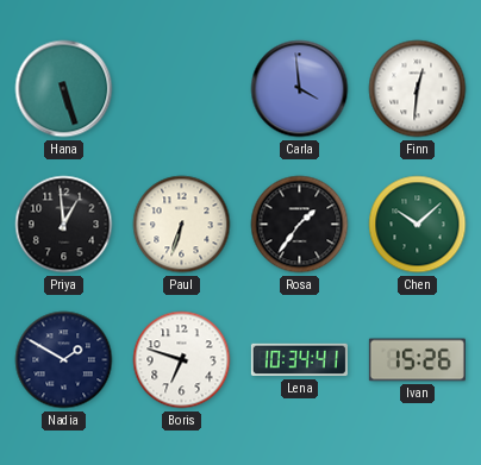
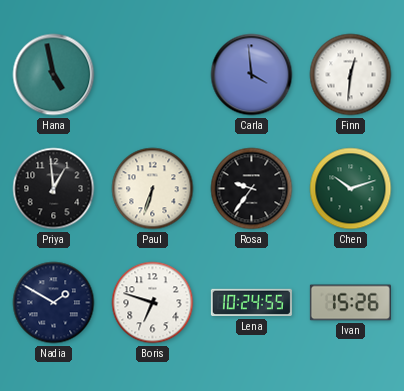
Hana: 5:27 -> 4:58 (54, 75)
Rosa: 1:36 -> 9:36 (252, 189)
Chen: 10:08 -> 10:12 (351, 189)
Lena: 10:34 -> 10:24 (251, 303)
